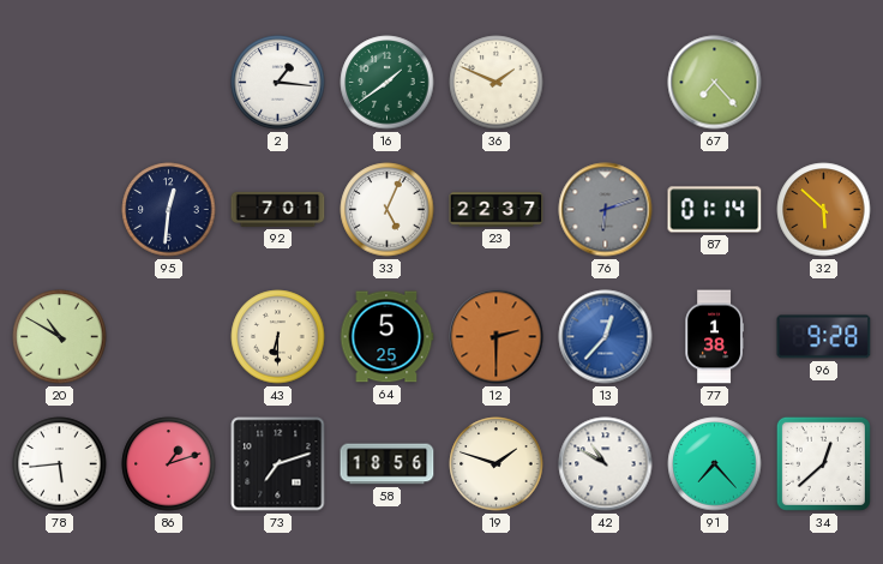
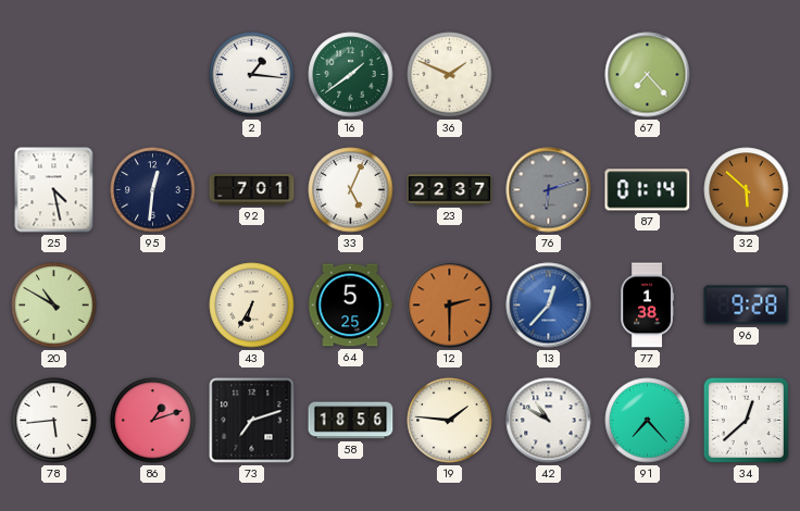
25: none -> 4:28 (54, 190)
43: 6:30 -> 6:35 (252, 306)
19: 1:48 -> 1:46 (450, 421)
